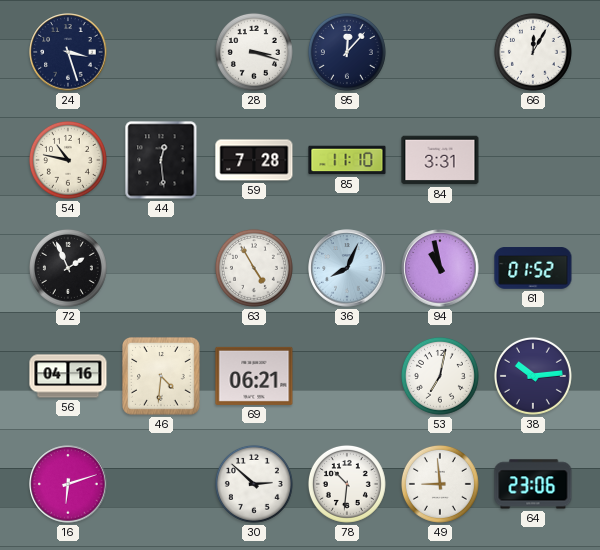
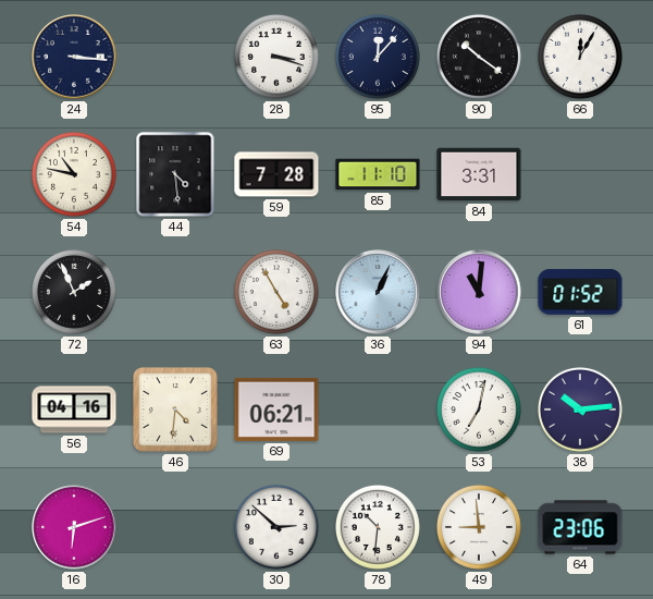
24: 3:27 -> 3:16 (74, 57)
90: none -> 10:21 (479, 57)
44: 12:29 -> 4:29 (175, 174)
36: 8:04 -> 1:04 (378, 292)
94: 10:58 -> 11:01 (479, 292)
